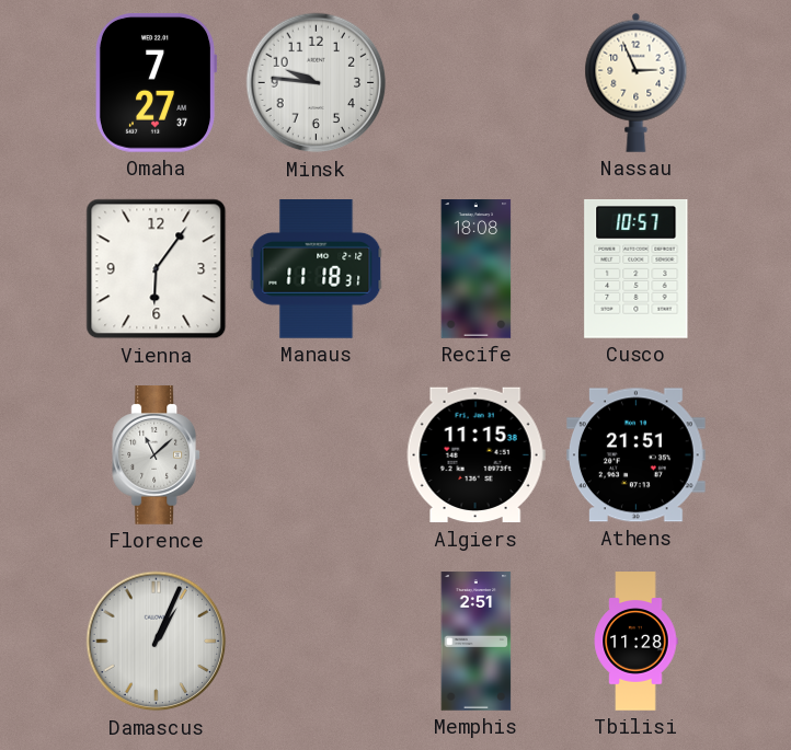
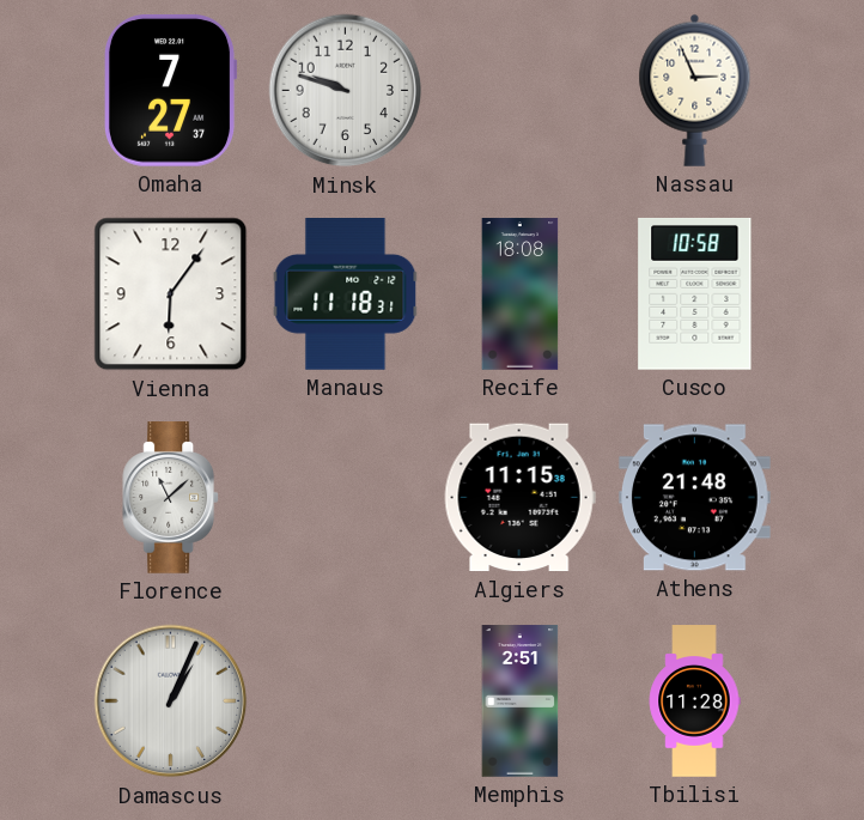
Minsk: 9:46 -> 9:48 (346, 91)
Cusco: 10:57 -> 10:58 (695, 293)
Athens: 21:51 -> 21:48 (695, 498)
